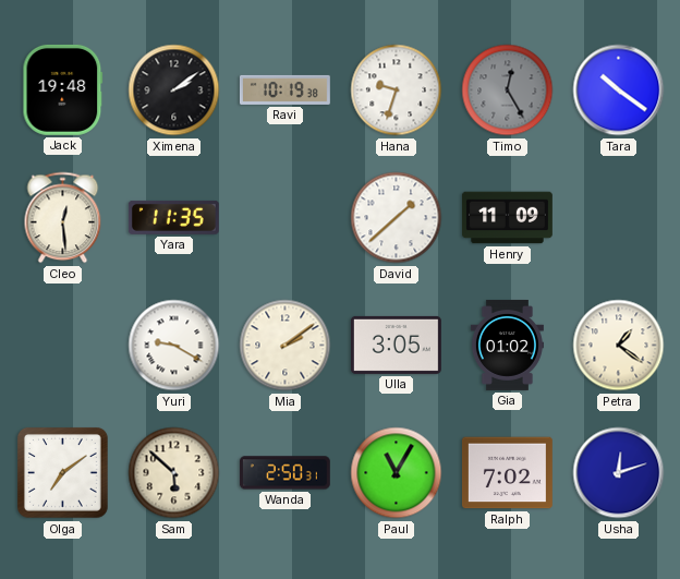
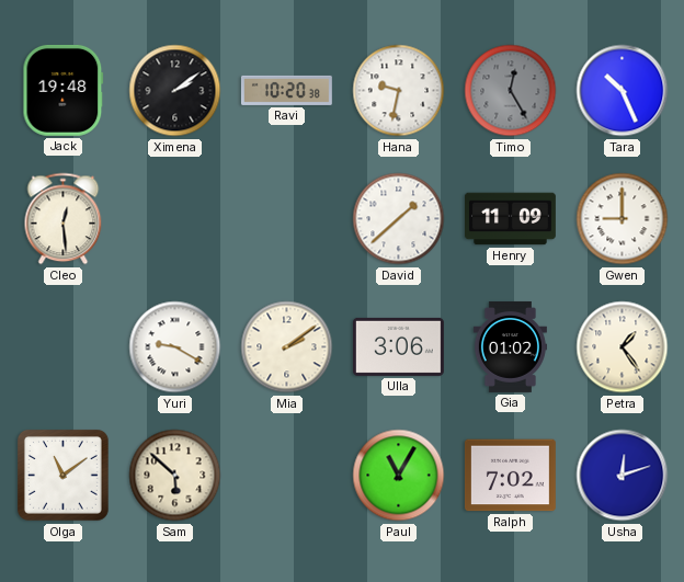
Ravi: 10:19 -> 10:20 (286, 90)
Hana: 9:33 -> 9:32 (399, 91)
Tara: 10:21 -> 10:26 (623, 91)
Yara: 11:35 -> none (173, 217)
Gwen: none -> 9:00 (623, 219)
Ulla: 3:05 -> 3:06 (398, 346)
Petra: 1:21 -> 1:24 (623, 347)
Olga: 7:09 -> 11:09 (62, 475)
Wanda: 2:50 -> none (284, 473)
